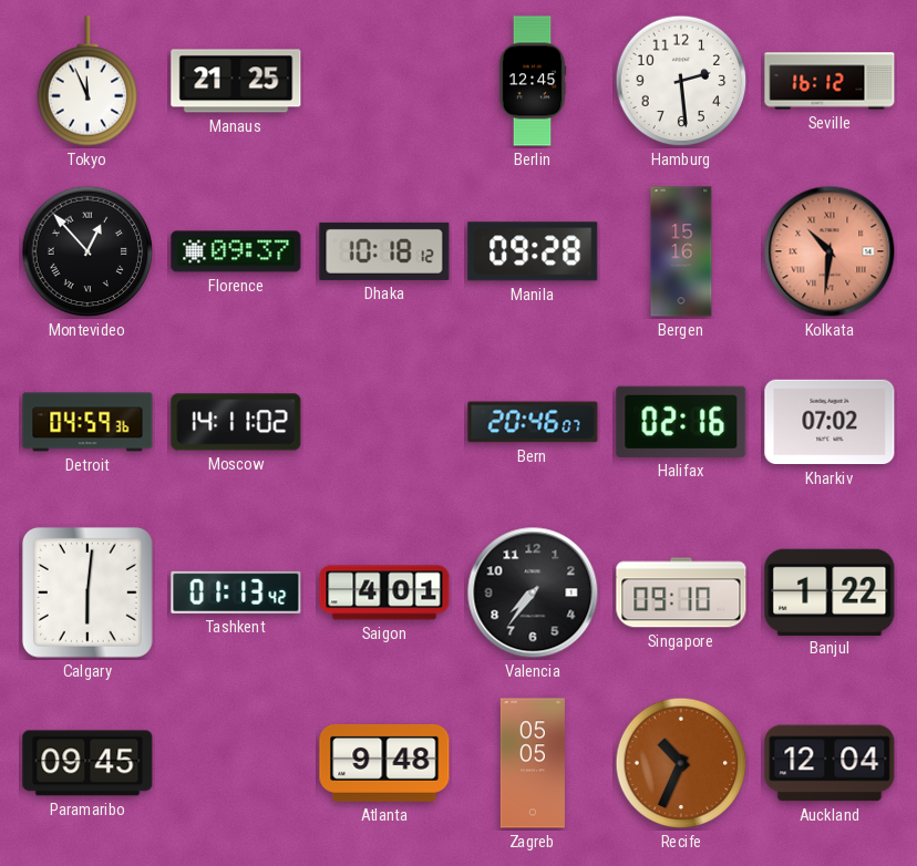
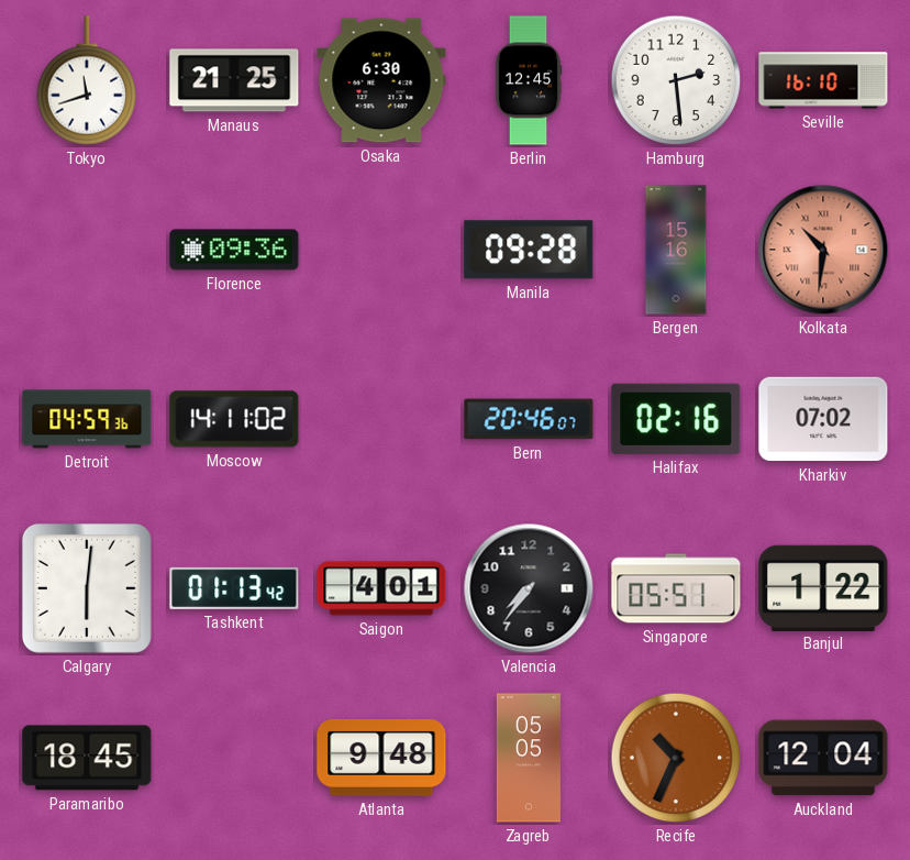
Tokyo: 11:56 -> 11:42 (87, 80)
Osaka: none -> 6:30 (381, 80)
Seville: 16:12 -> 16:10 (823, 80)
Montevideo: 12:53 -> none (87, 251)
Florence: 09:37 -> 09:36 (234, 250)
Dhaka: 10:18 -> none (384, 251)
Singapore: 09:10 -> 05:51 (676, 588)
Paramaribo: 09:45 -> 18:45 (87, 758)
